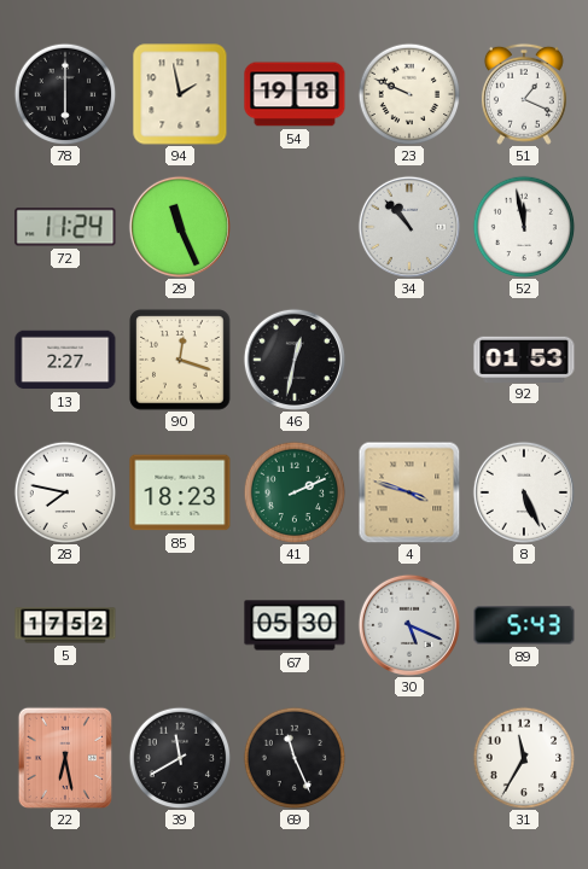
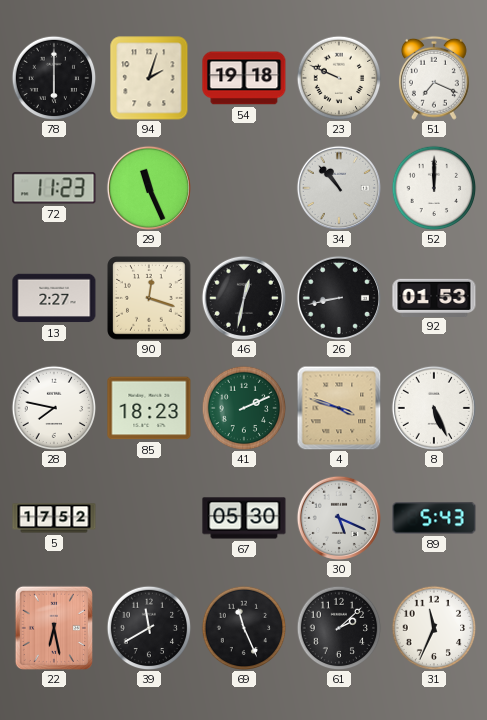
94: 1:58 -> 2:03 (149, 78)
51: 1:19 -> 7:19 (434, 78)
72: 11:24 -> 11:23 (54, 188)
52: 11:58 -> 12:00 (434, 188)
26: none -> 8:43 (339, 298)
61: none -> 2:08 (339, 628)
31: 11:35 -> 11:34 (434, 628)
